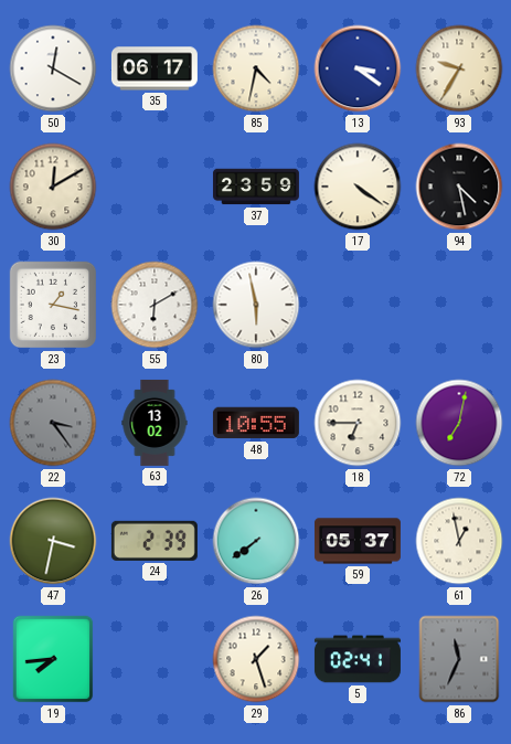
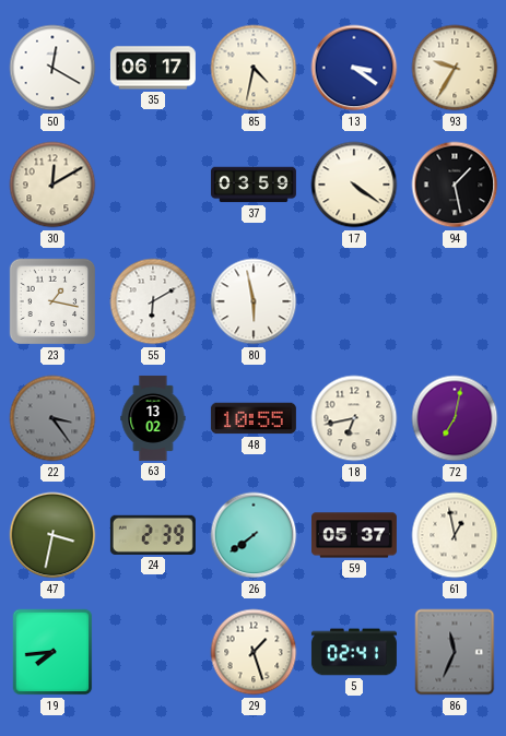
37: 23:59 -> 03:59 (254, 185)
94: 4:28 -> 1:28 (455, 185)
18: 6:45 -> 6:43 (354, 418)
